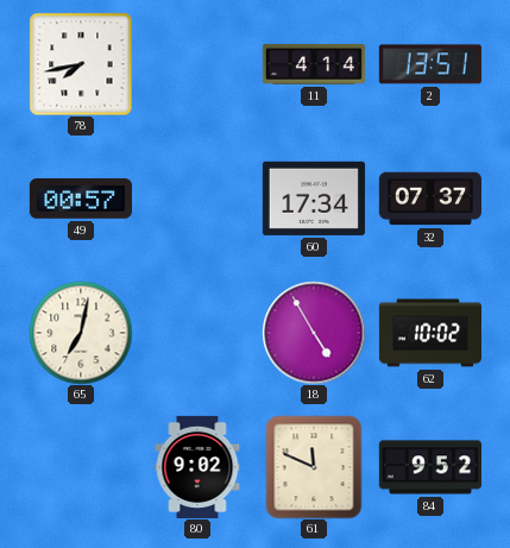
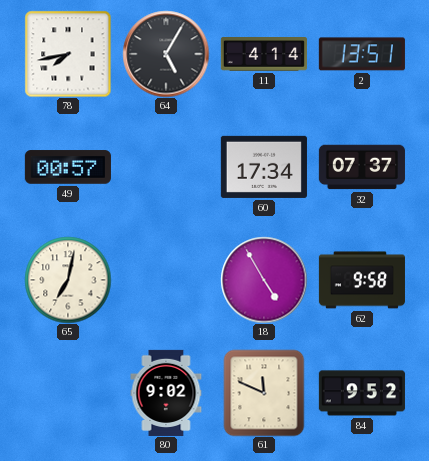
64: none -> 5:05 (166, 54)
62: 10:02 -> 9:58 (361, 280)
